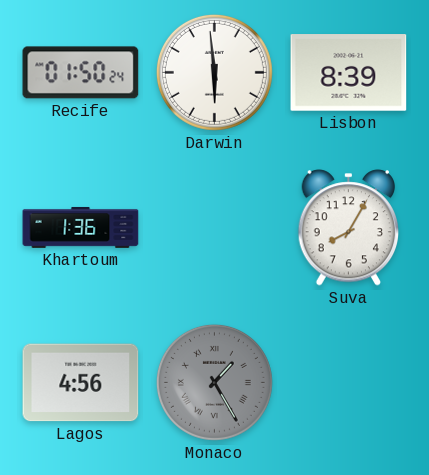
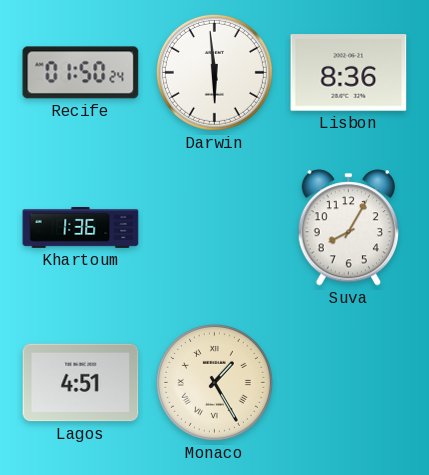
Lisbon: 8:39 -> 8:36 (349, 73)
Lagos: 4:56 -> 4:51 (81, 383)
Monaco dial: grey -> cream (214, 382)
